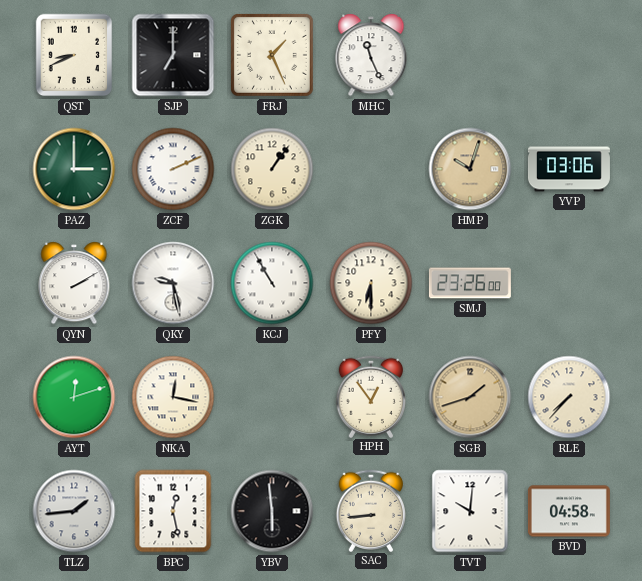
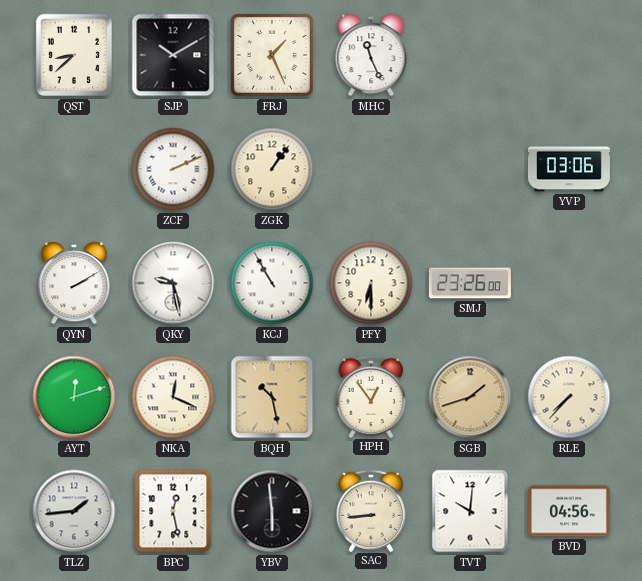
QST: 8:41 -> 8:38 (74, 55)
SJP: 7:00 -> 10:10 (173, 55)
PAZ: 3:00 -> none (74, 169)
HMP: 10:03 -> none (470, 169)
NKA: 12:17 -> 12:19 (173, 397)
BQH: none -> 10:28 (272, 397)
BVD: 04:58 -> 04:56 (569, 511)
